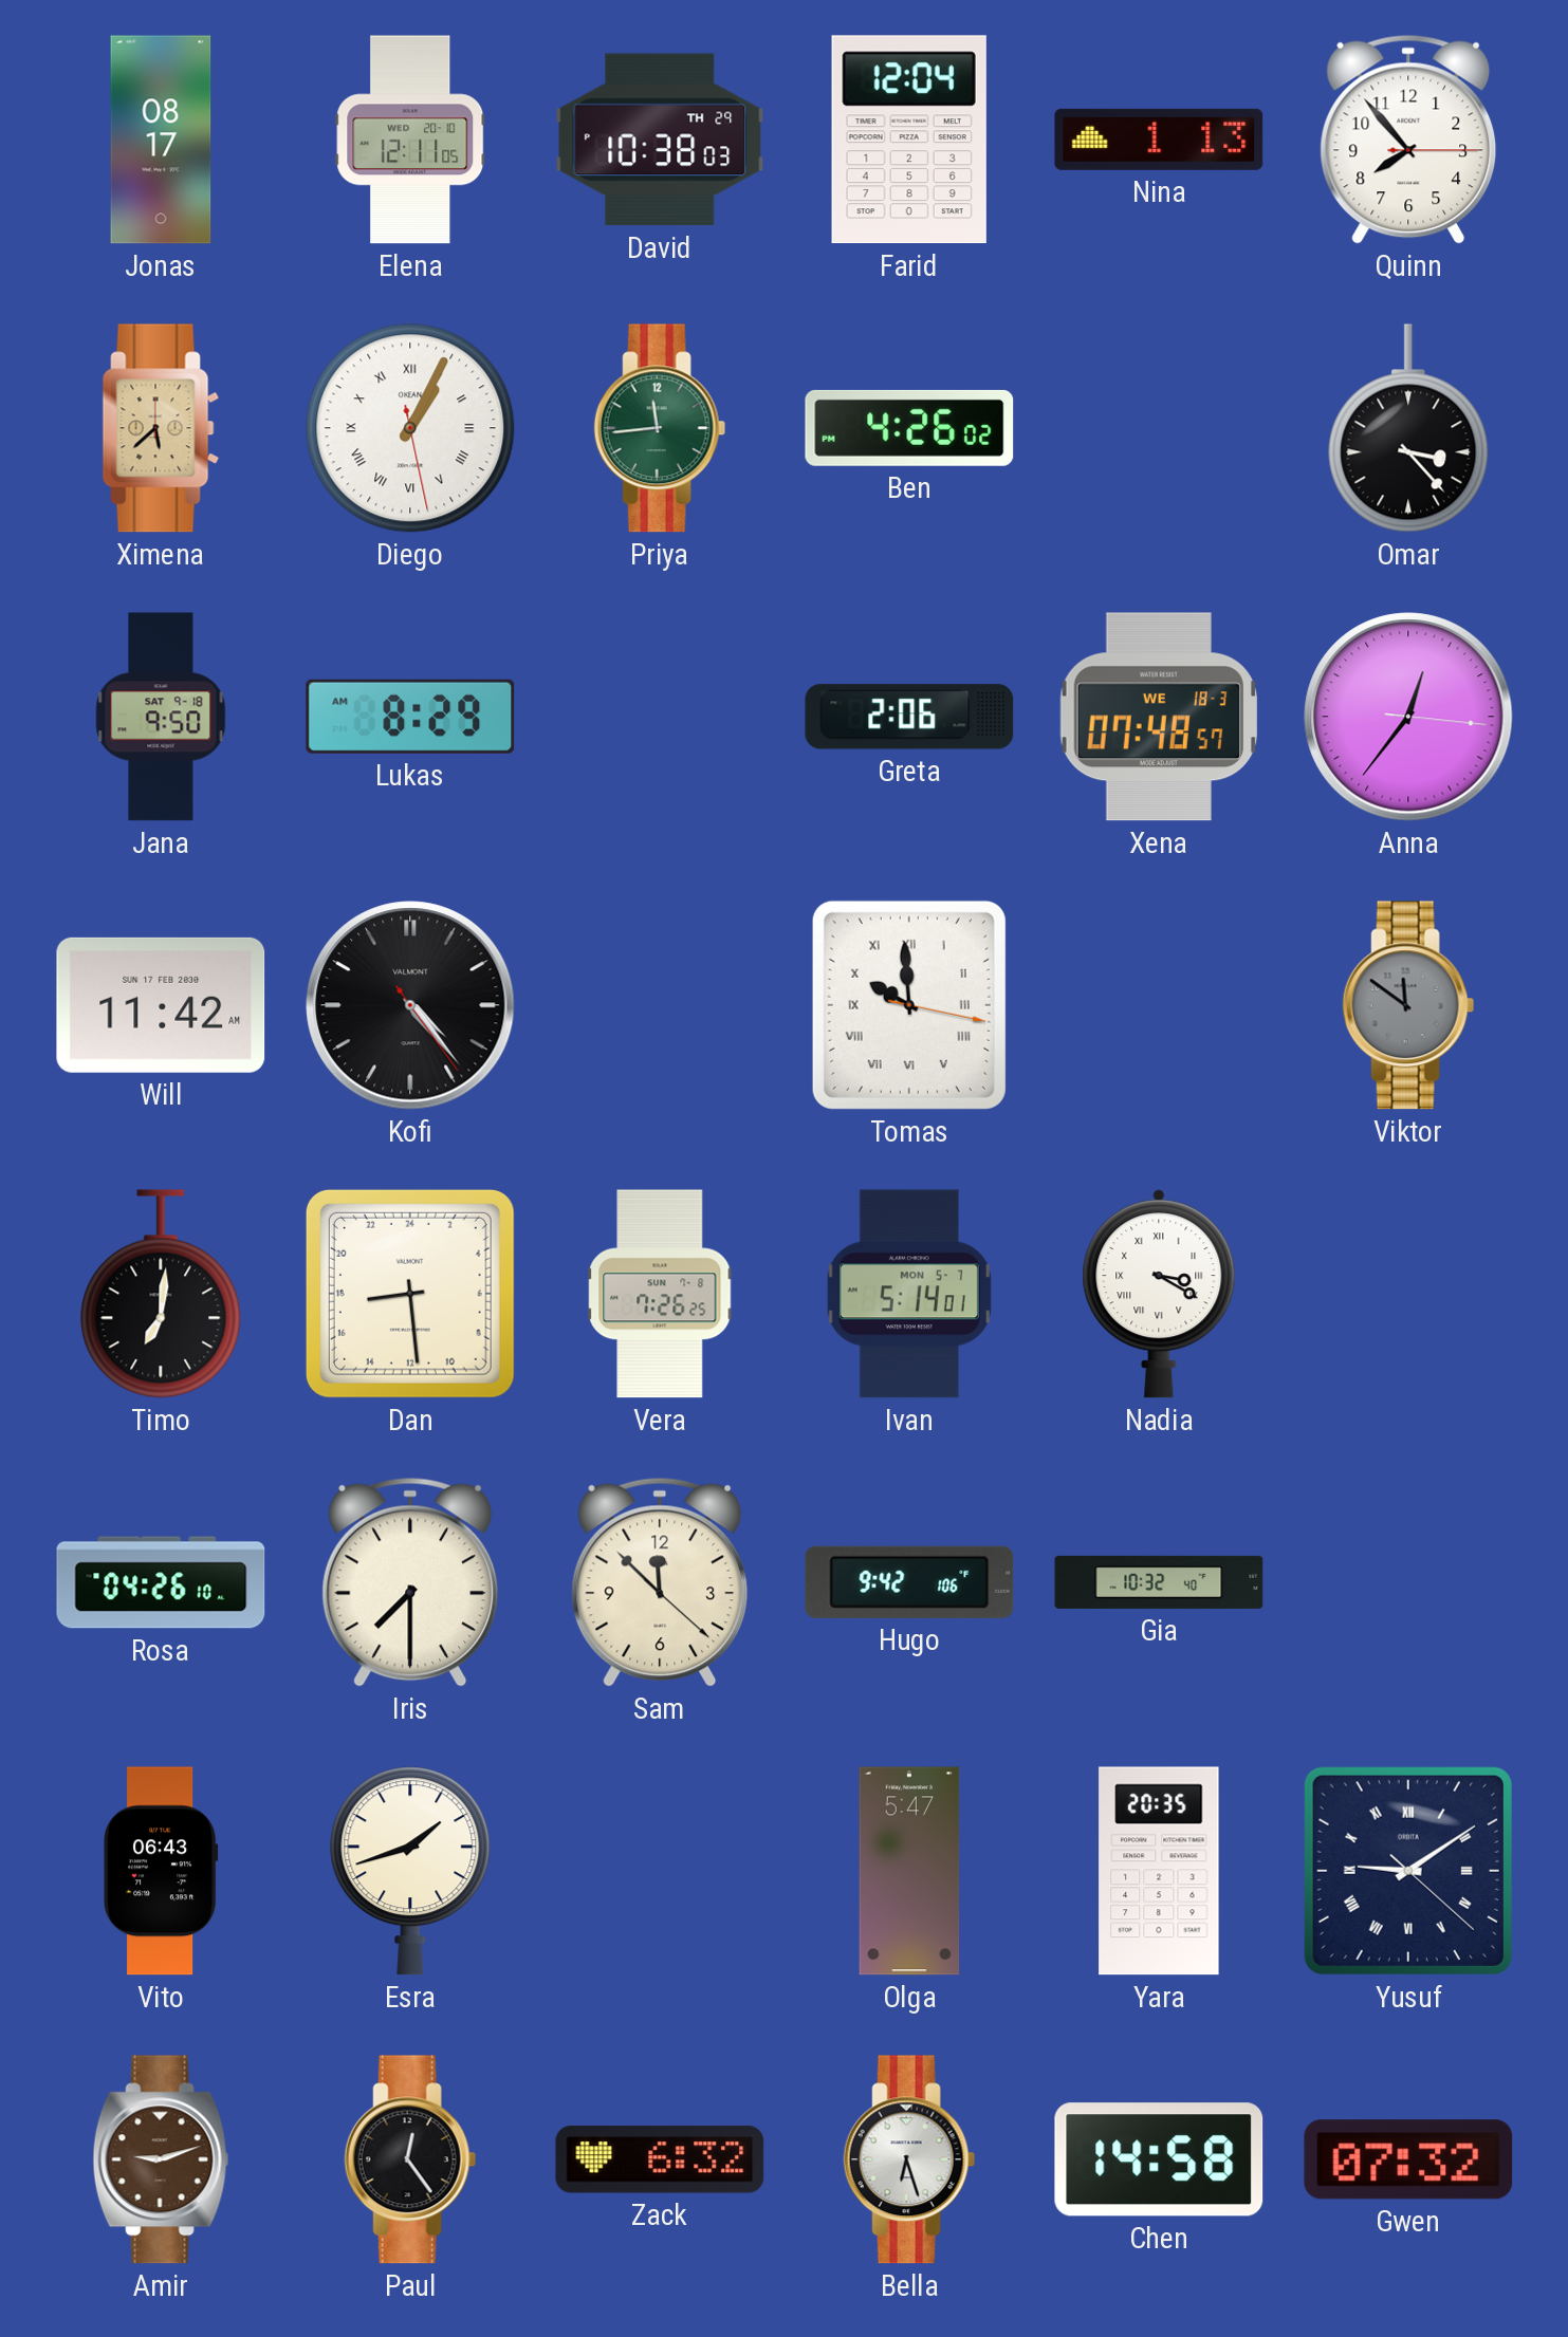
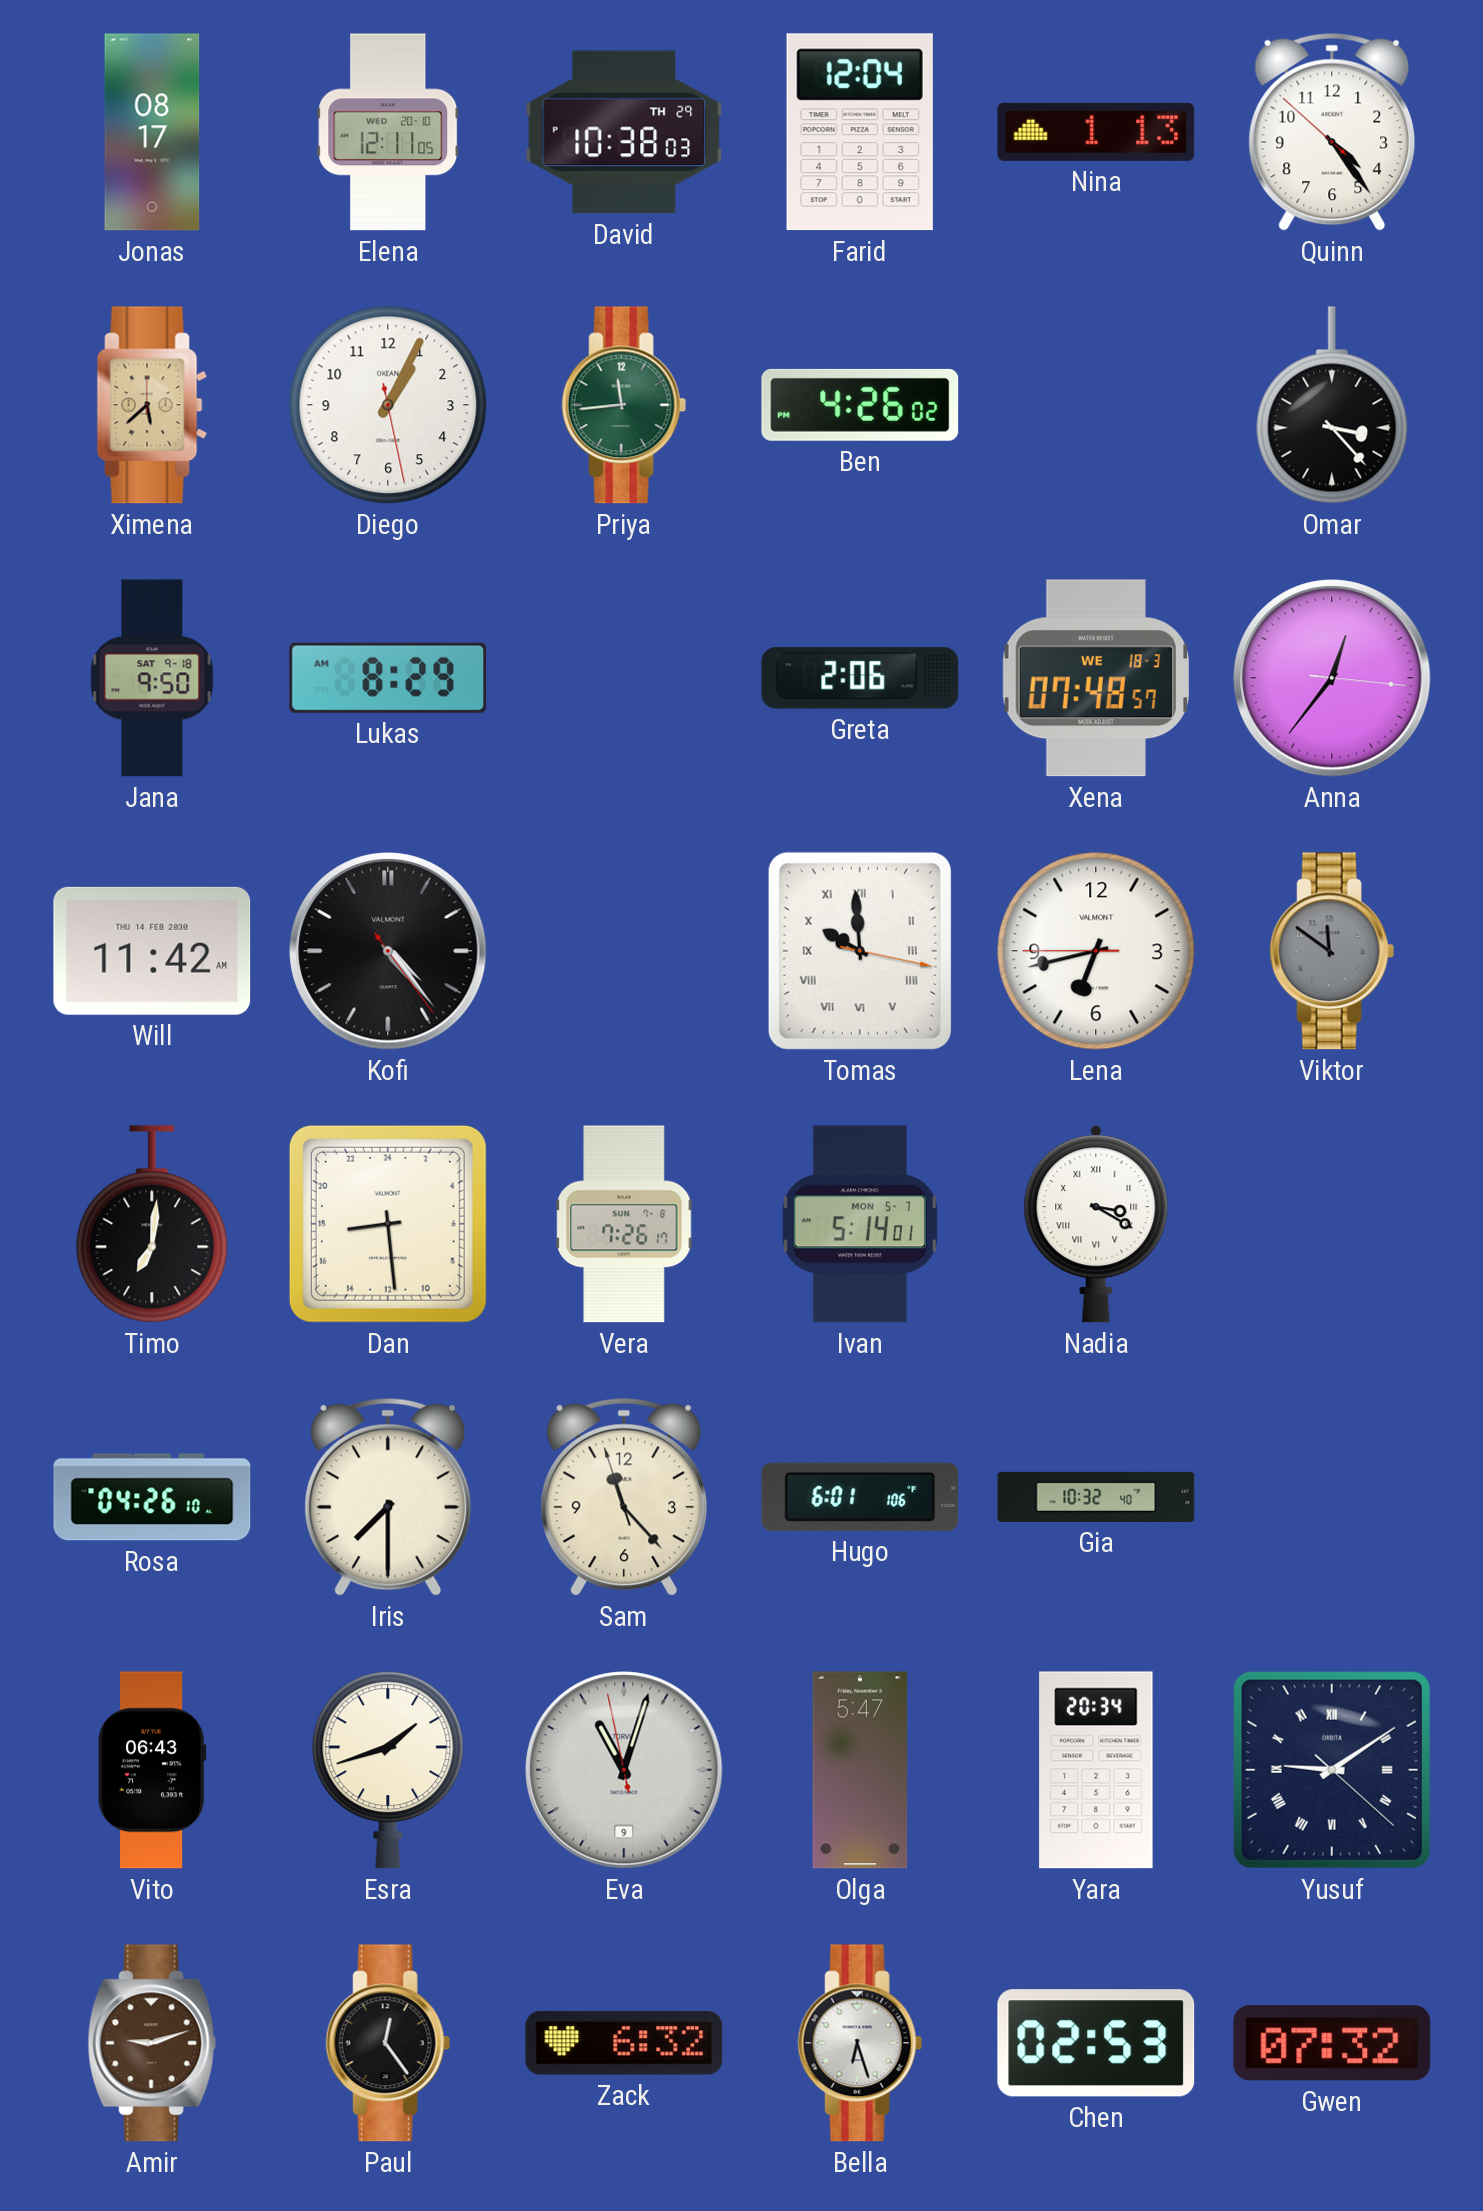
Quinn: 7:53 -> 4:23 (1332, 132)
Diego numerals: Roman -> Arabic (388, 405)
Will date: SUN 17 FEB 2030 -> THU 14 FEB 2030 (152, 951)
Lena: none -> 6:42 (1096, 951)
Vera: 7:26:25 -> 7:26:17 (624, 1224)
Sam: 11:52 -> 11:22 (624, 1497)
Hugo: 9:42 -> 6:01 (860, 1497)
Eva: none -> 11:02 (624, 1770)
Yara: 20:35 -> 20:34 (1096, 1770)
Chen: 14:58 -> 02:53 (1096, 2043)
